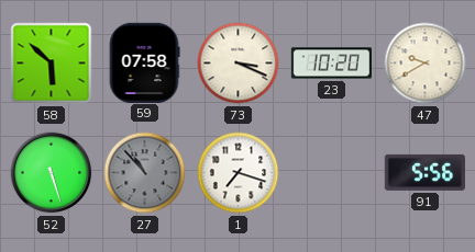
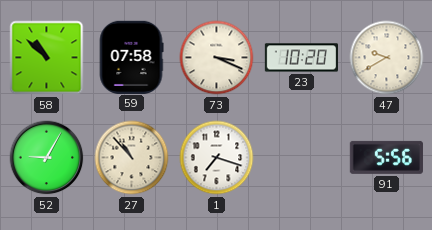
58: 5:52 -> 10:52 (47, 58)
52: 5:27 -> 9:05 (47, 158)
27 dial: grey -> cream (132, 158)
